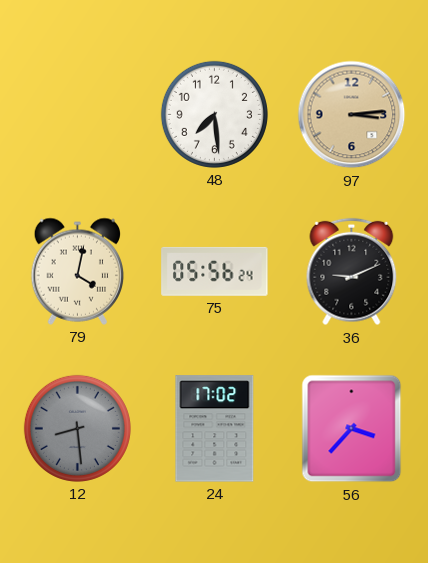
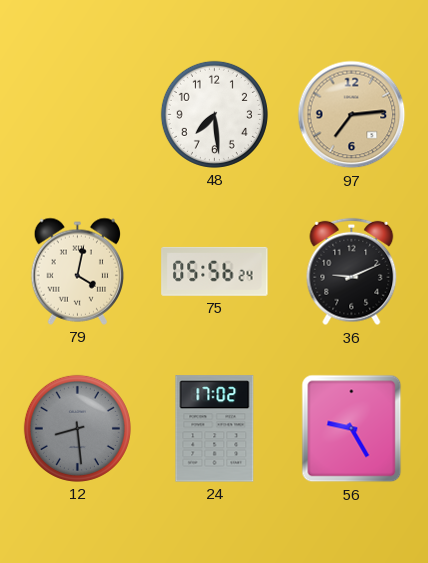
97: 3:14 -> 7:14 (352, 115)
56: 3:37 -> 9:25 (352, 429)
